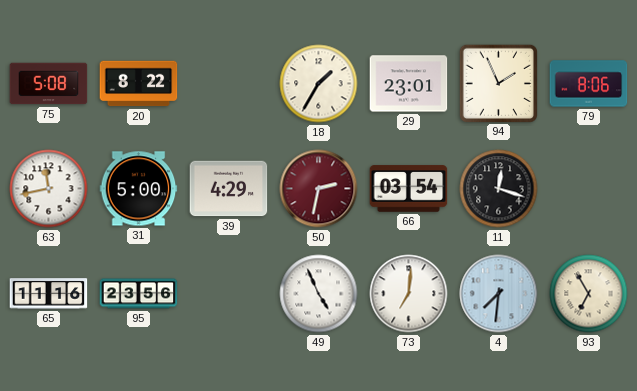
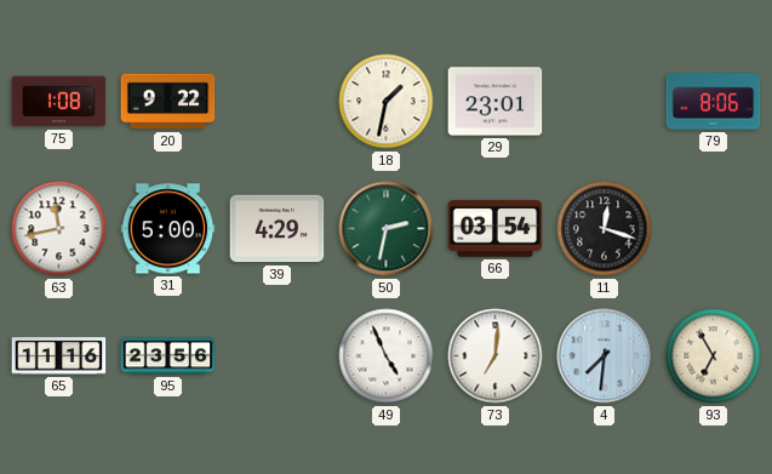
75: 5:08 -> 1:08 (59, 102)
20: 8:22 -> 9:22 (168, 102)
18: 1:35 -> 1:32 (387, 102)
94: 1:56 -> none (498, 83)
50 dial: burgundy -> green (387, 229)
